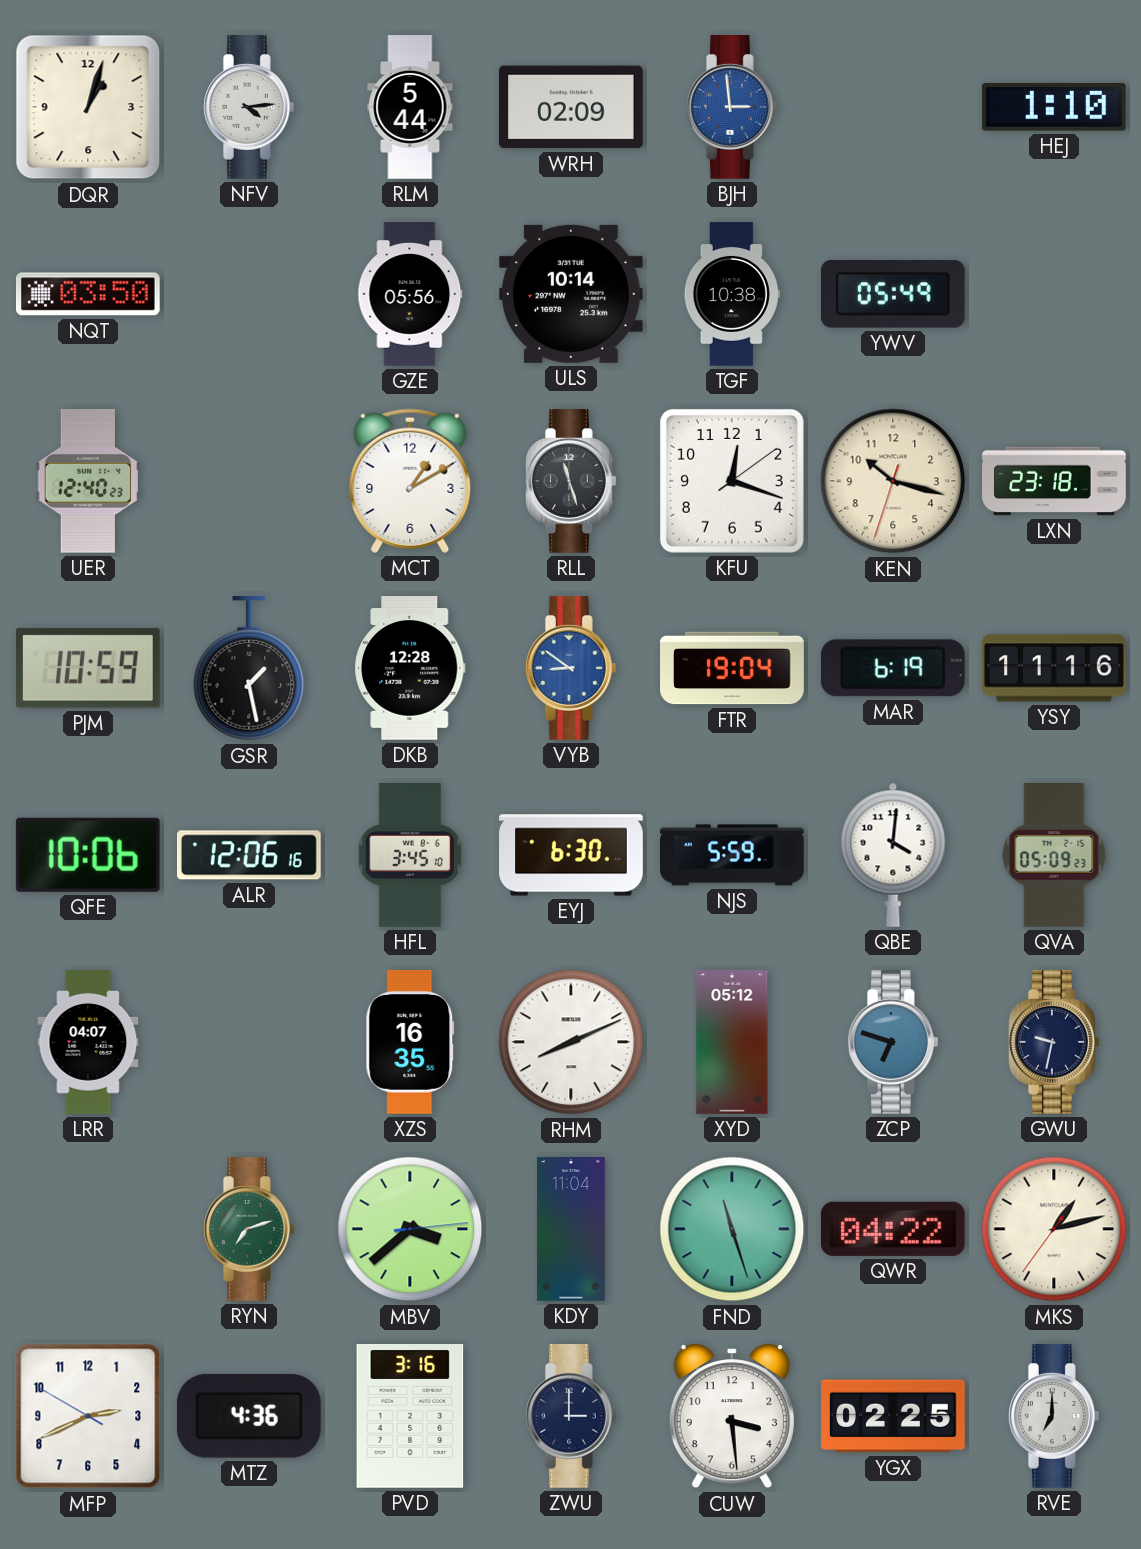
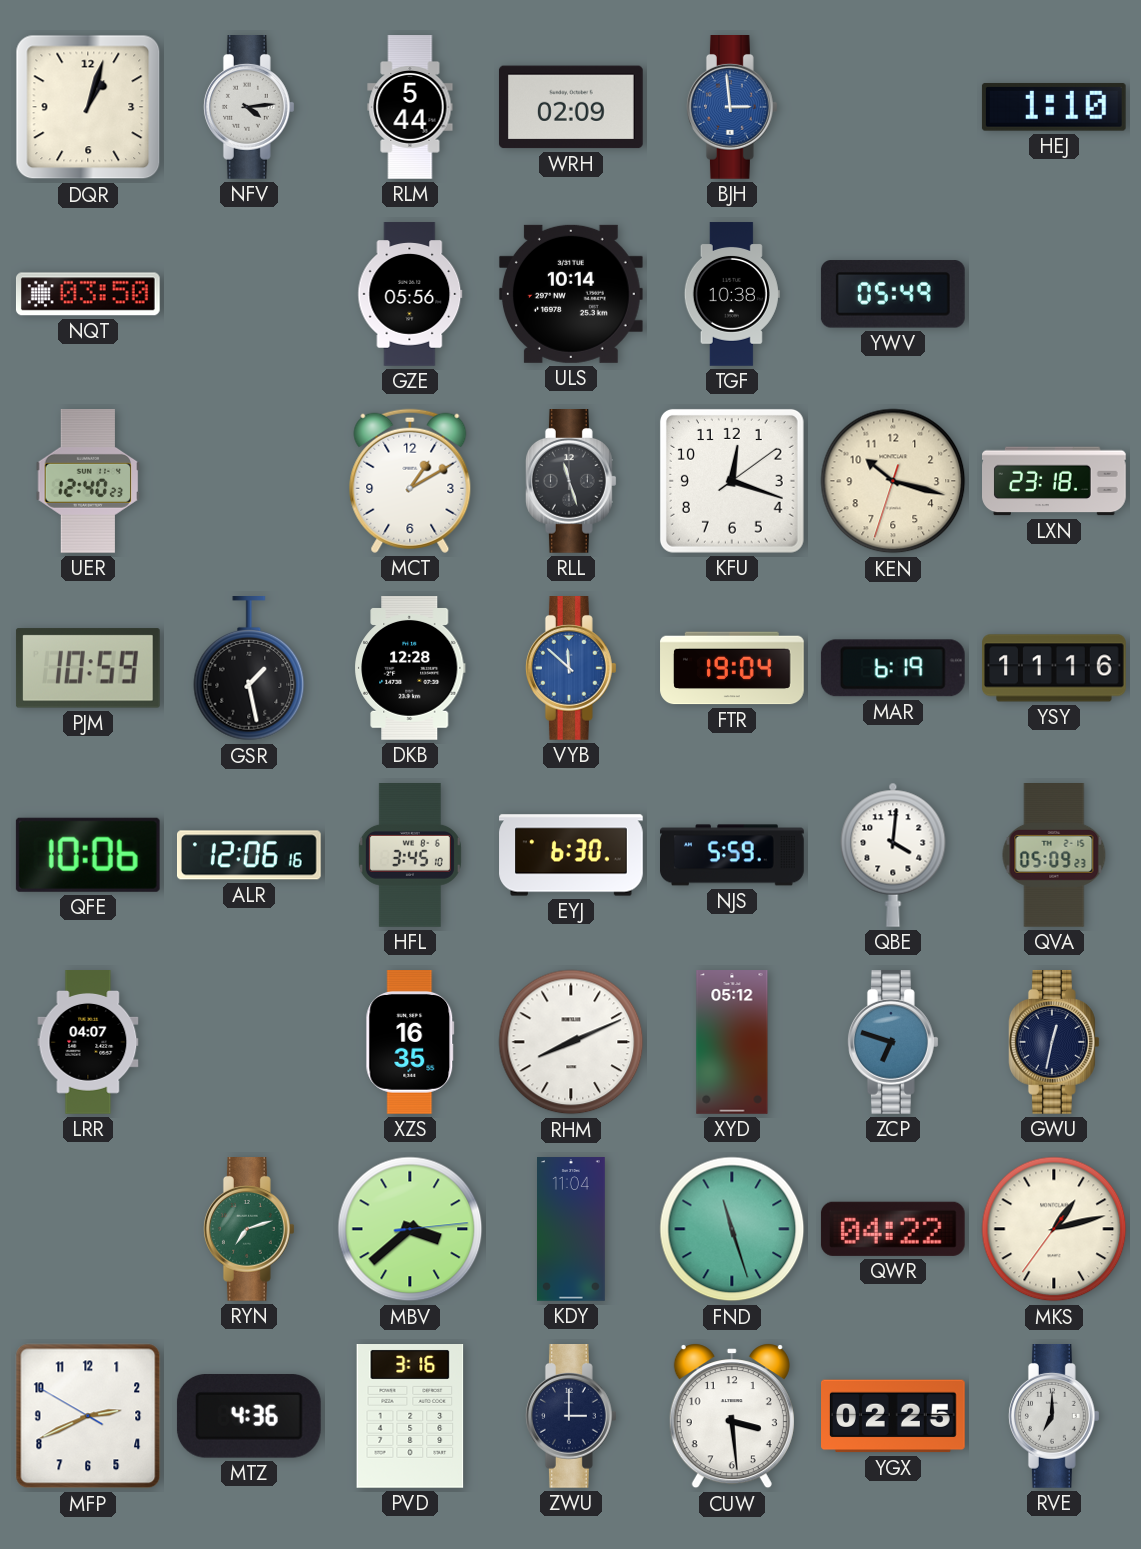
VYB: 8:51 -> 11:52 (571, 669)
GWU: 9:32 -> 12:32 (1054, 1043)
